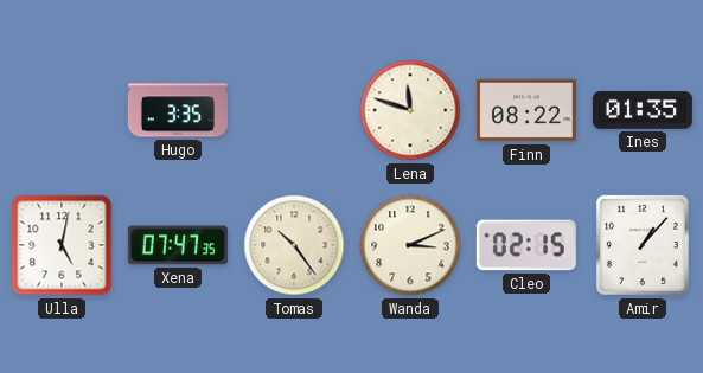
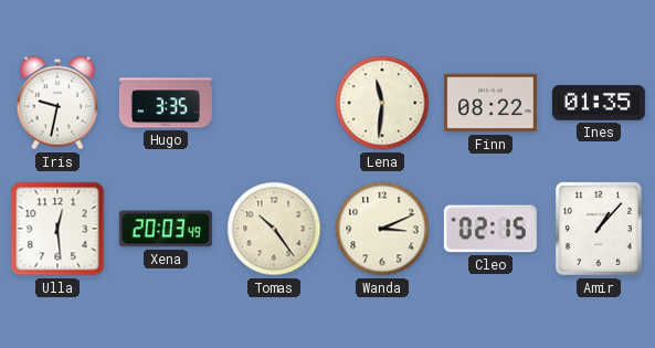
Iris: none -> 9:32 (57, 103)
Lena: 11:48 -> 11:31 (382, 103)
Ulla: 5:02 -> 12:29 (57, 229)
Xena: 07:47 -> 20:03 (166, 229)
